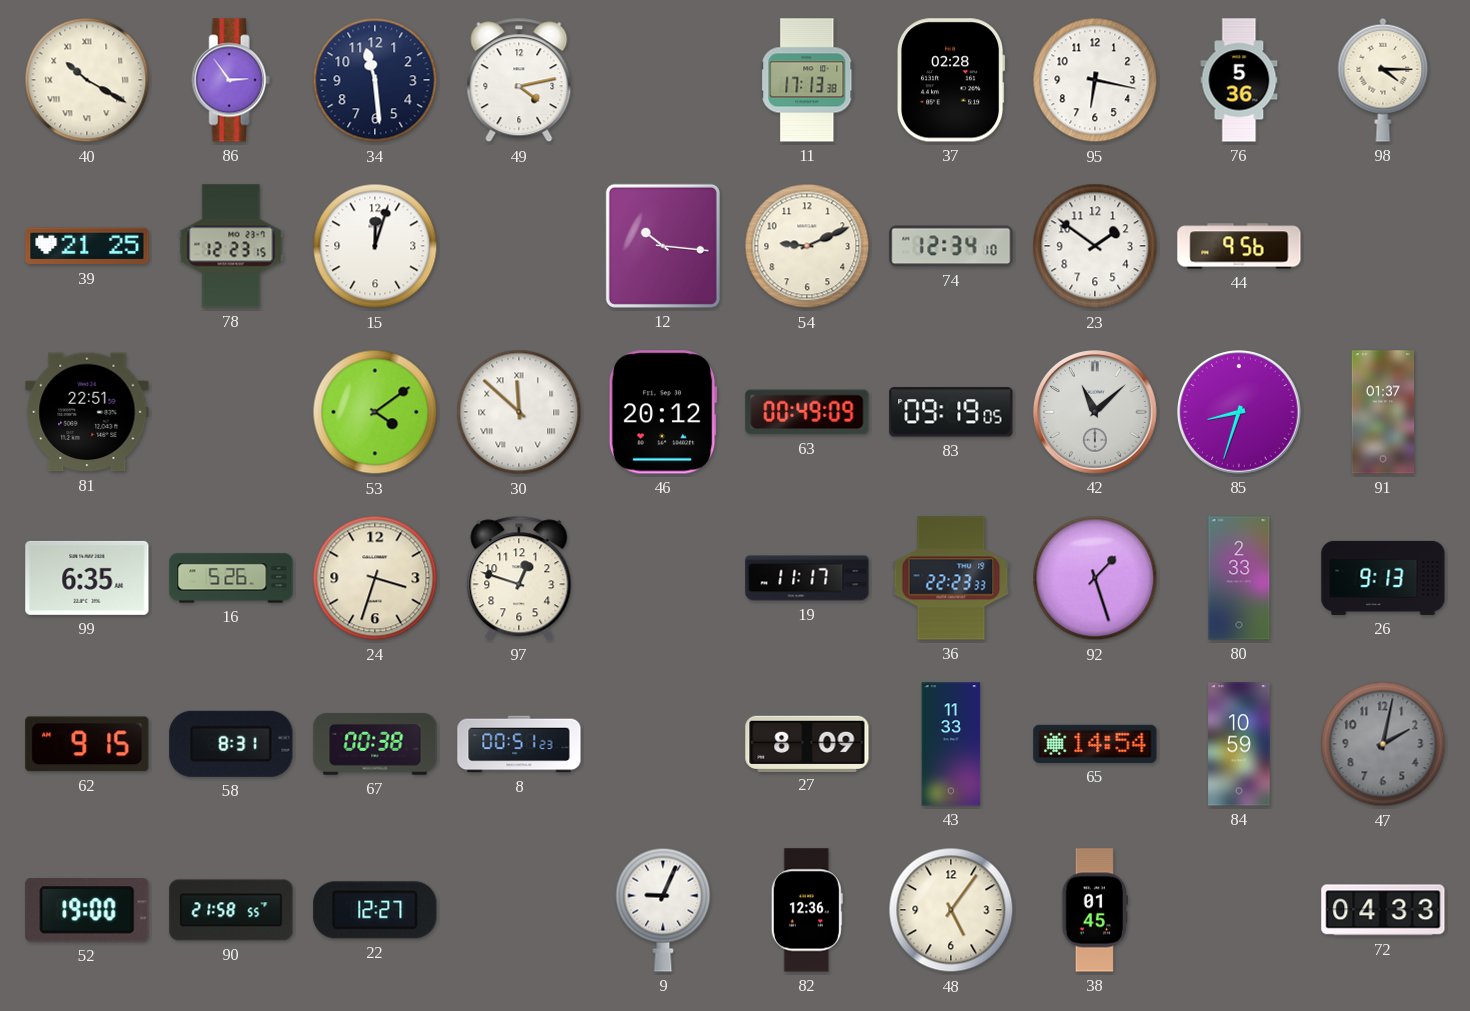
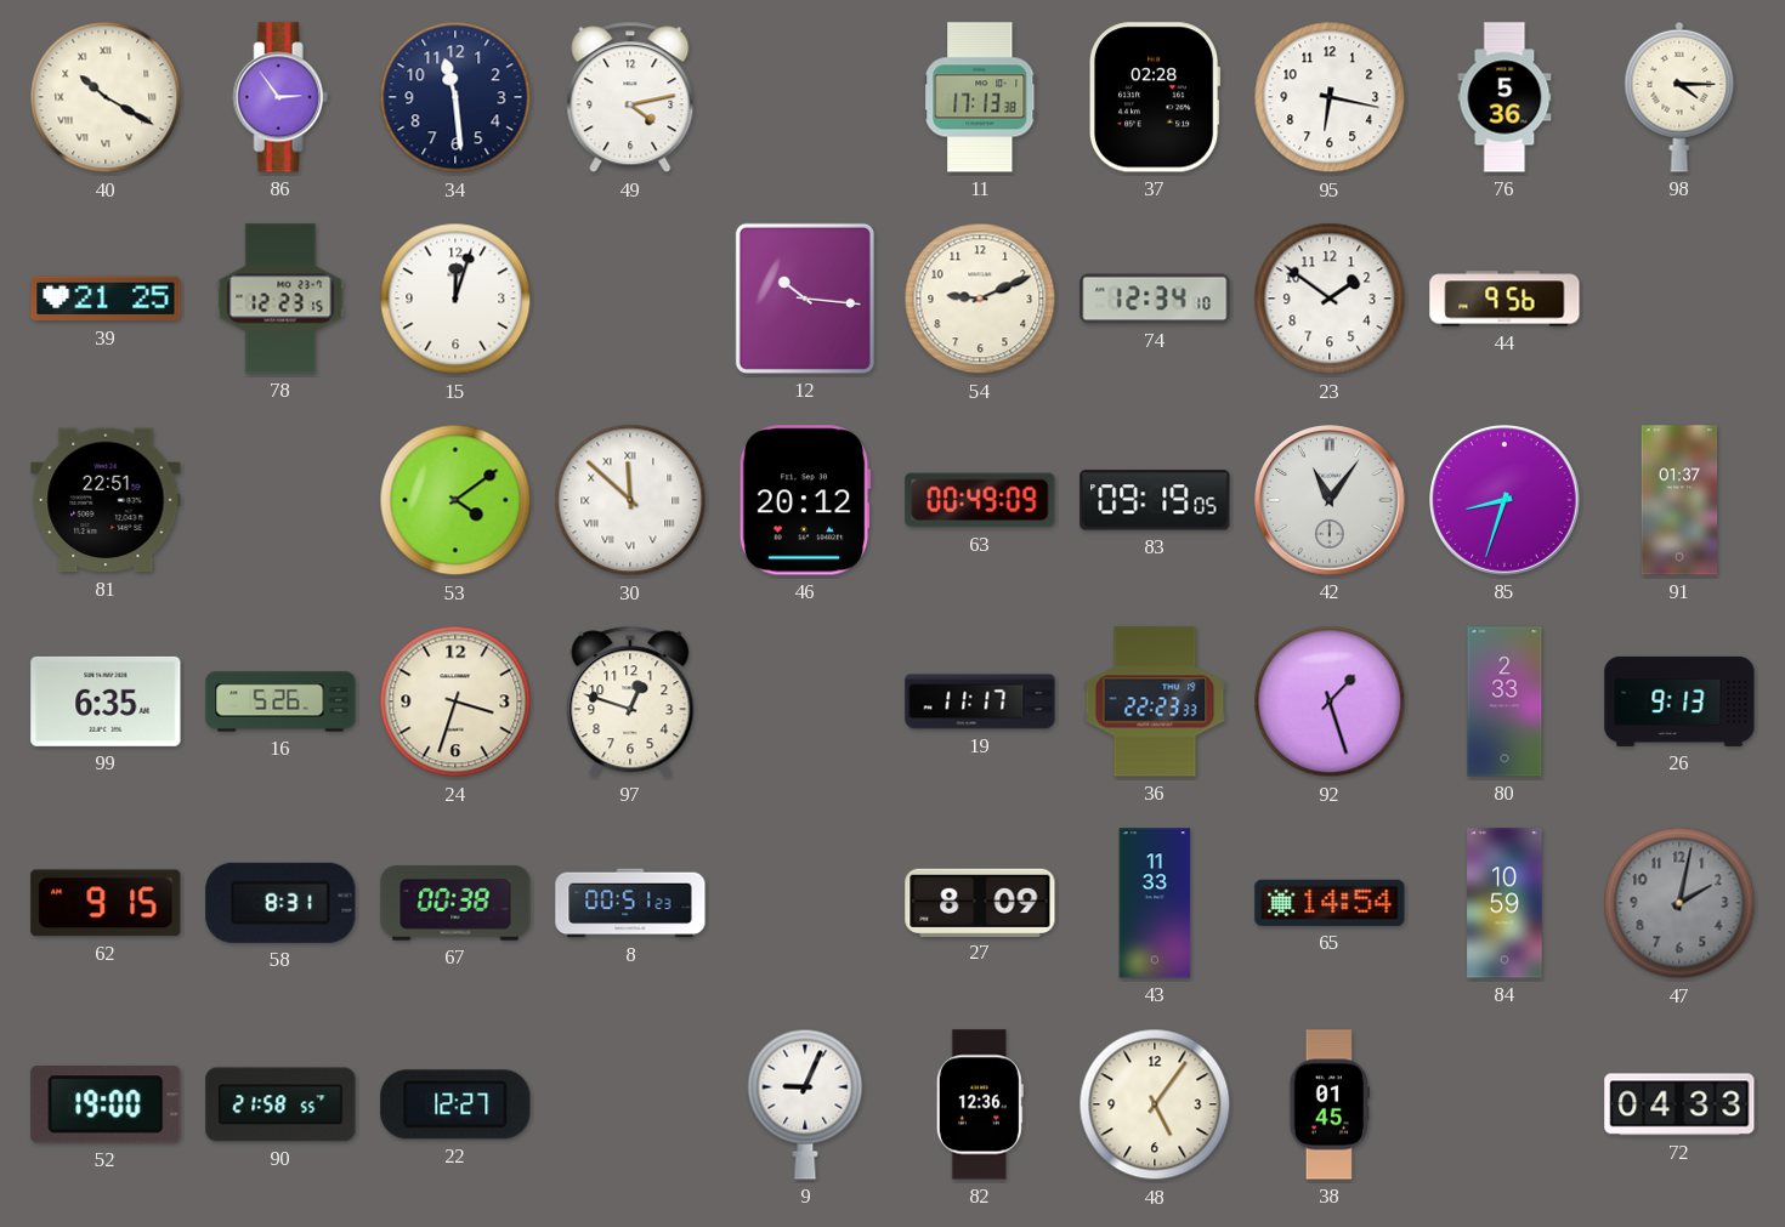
42: 11:08 -> 11:06 (1331, 501)
